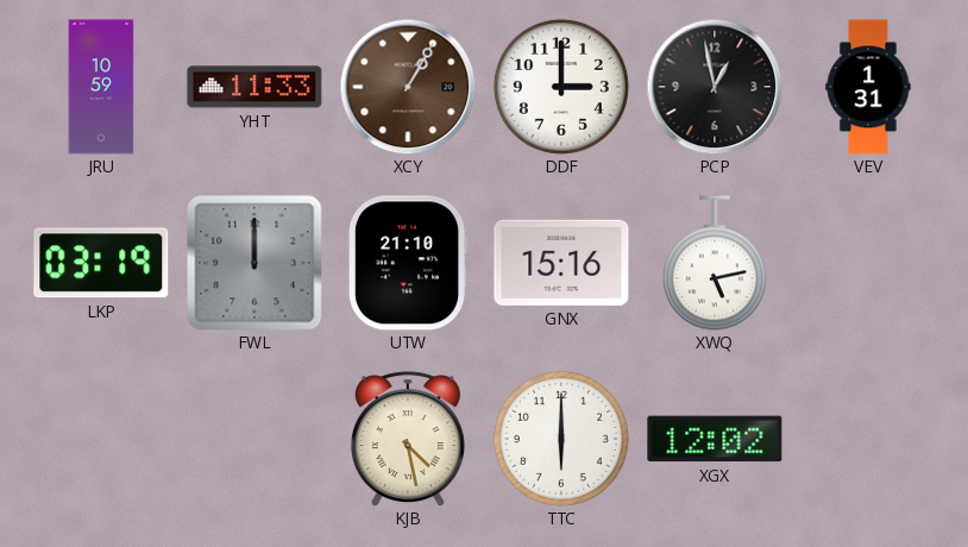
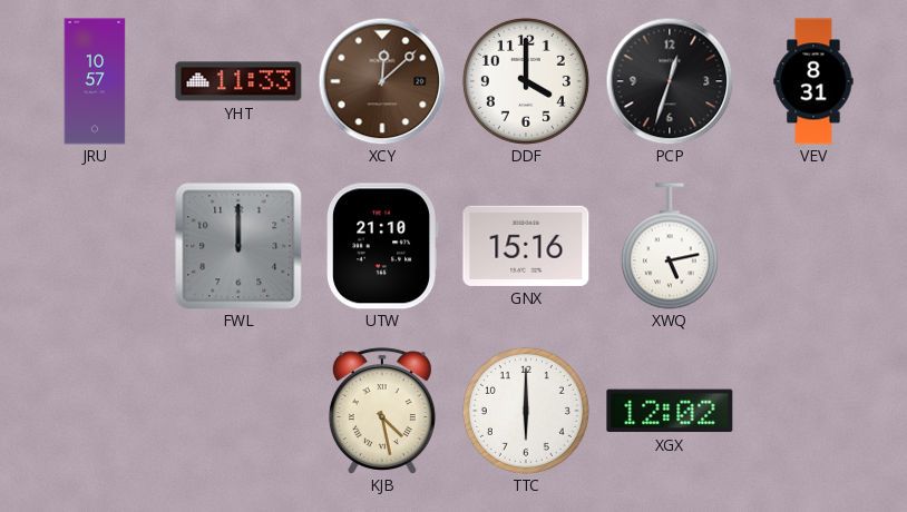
JRU: 10:59 -> 10:57 (95, 81)
XCY: 1:05 -> 12:08 (382, 81)
DDF: 3:00 -> 4:00 (526, 81)
PCP: 12:58 -> 12:33 (670, 81)
VEV: 1:31 -> 8:31 (813, 81)
LKP: 03:19 -> none (101, 263)
